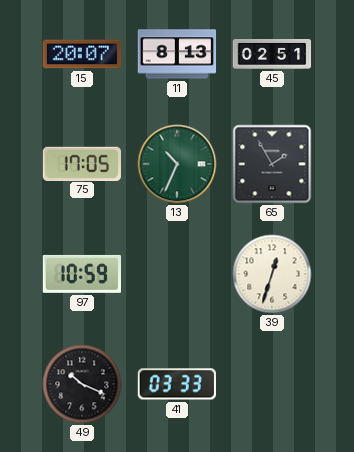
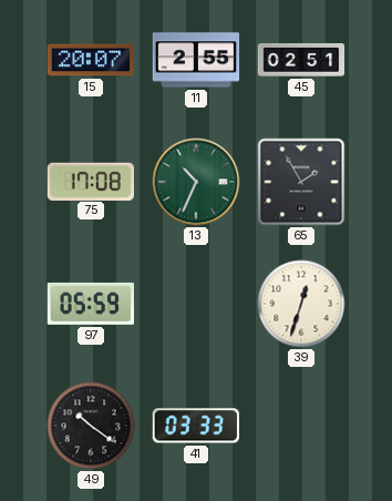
11: 8:13 -> 2:55 (196, 60)
75: 17:05 -> 17:08 (91, 181)
97: 10:59 -> 05:59 (90, 304)
49: 10:19 -> 10:21 (91, 426)
